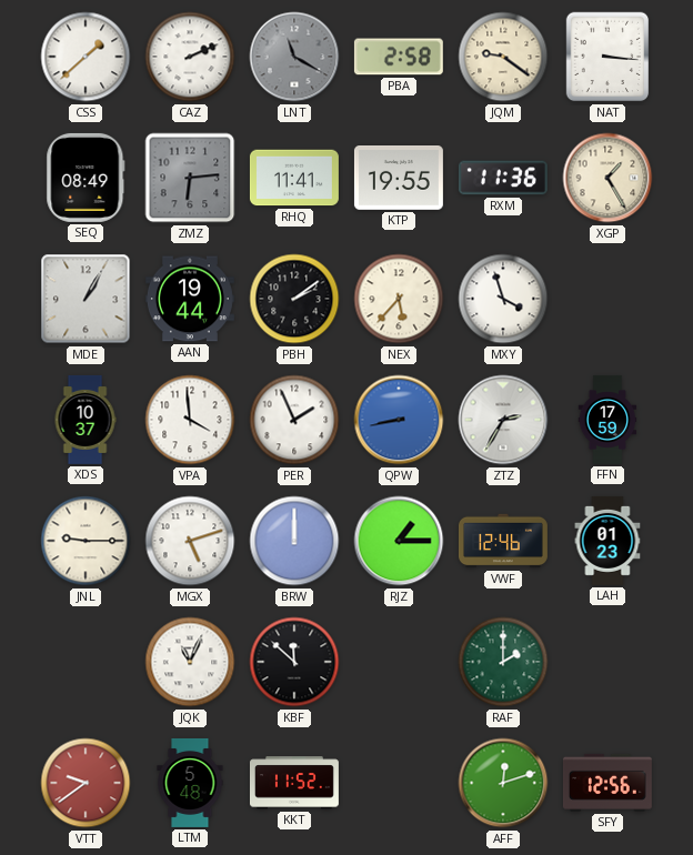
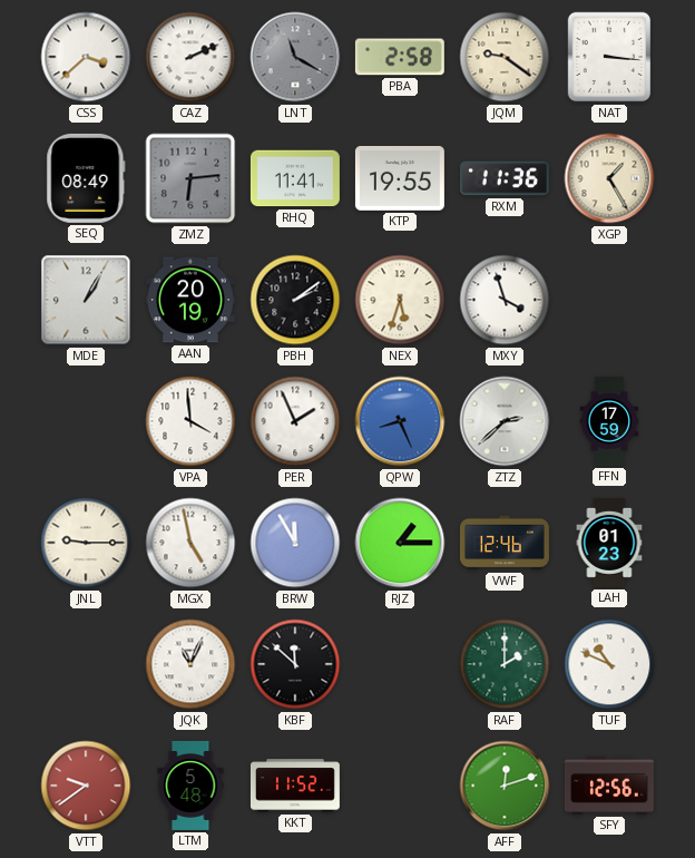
CSS: 1:38 -> 3:38 (86, 57)
AAN: 19:44 -> 20:19 (190, 300)
NEX: 5:37 -> 5:33 (400, 300)
XDS: 10:37 -> none (86, 420)
QPW: 8:43 -> 8:26 (400, 421)
ZTZ: 2:35 -> 2:38 (505, 421)
MGX: 5:12 -> 4:58 (190, 543)
BRW: 12:00 -> 11:55 (295, 543)
TUF: none -> 10:49 (609, 664)
